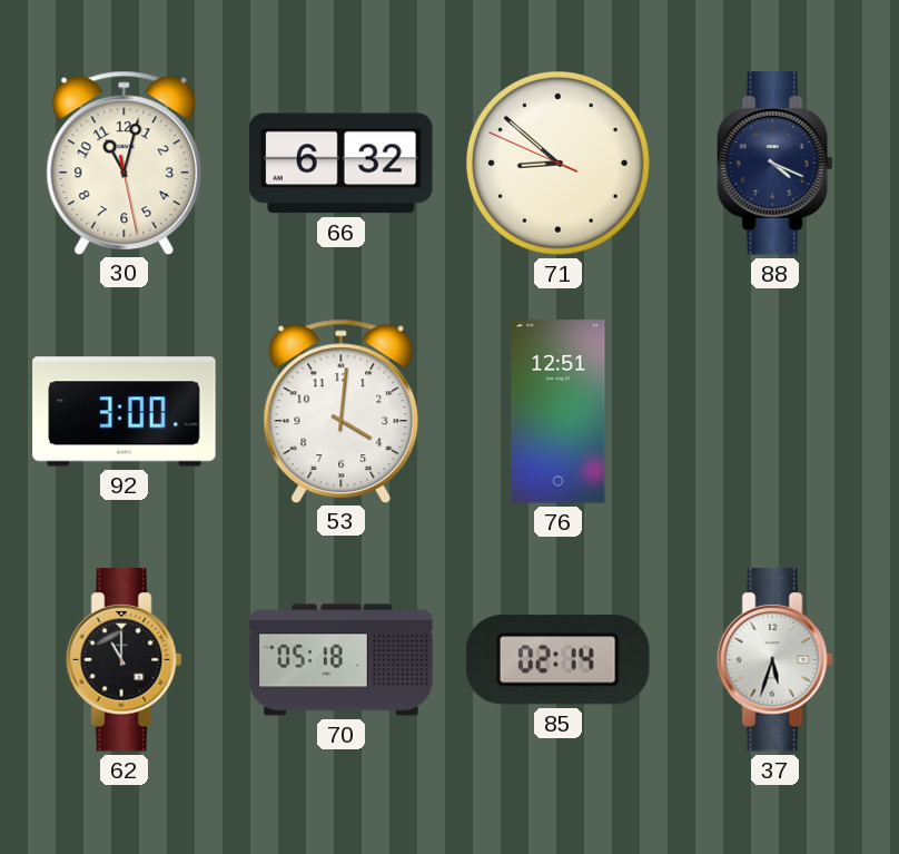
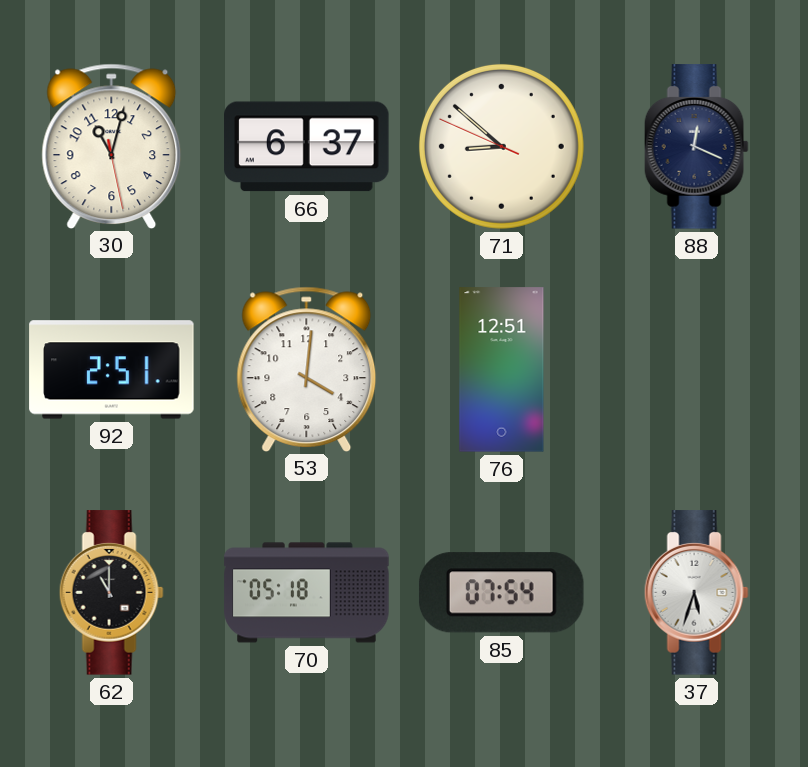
66: 6:32 -> 6:37 (307, 147)
88: 4:19 -> 12:19 (696, 147)
92: 3:00 -> 2:51 (112, 370)
85: 02:14 -> 07:54 (501, 593)
